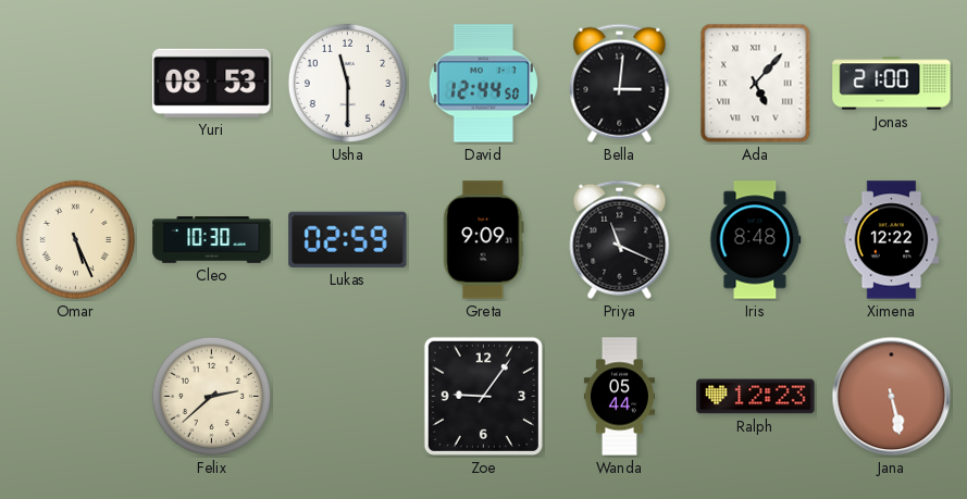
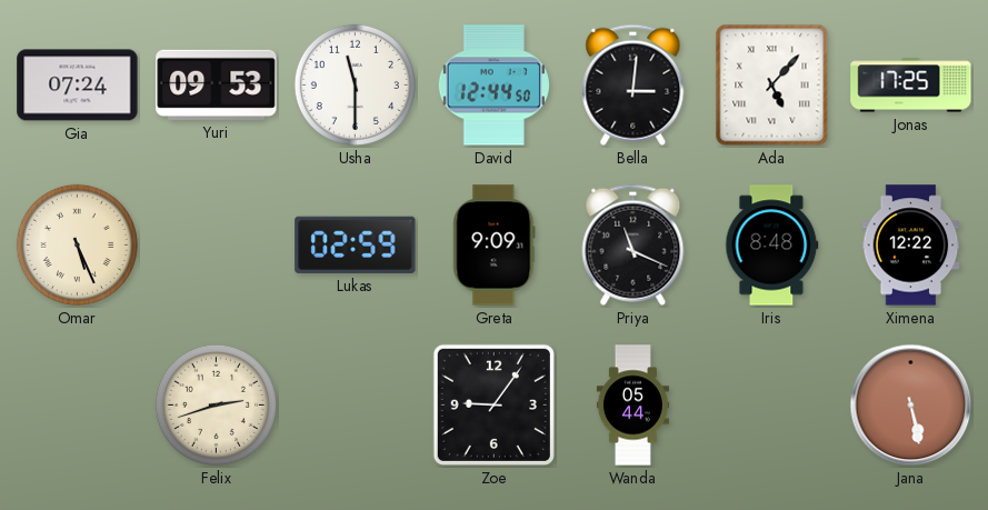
Gia: none -> 07:24 (78, 86)
Yuri: 08:53 -> 09:53 (217, 84)
Jonas: 21:00 -> 17:25 (911, 86)
Cleo: 10:30 -> none (212, 240)
Felix: 2:38 -> 2:42 (216, 404)
Ralph: 12:23 -> none (756, 397)
